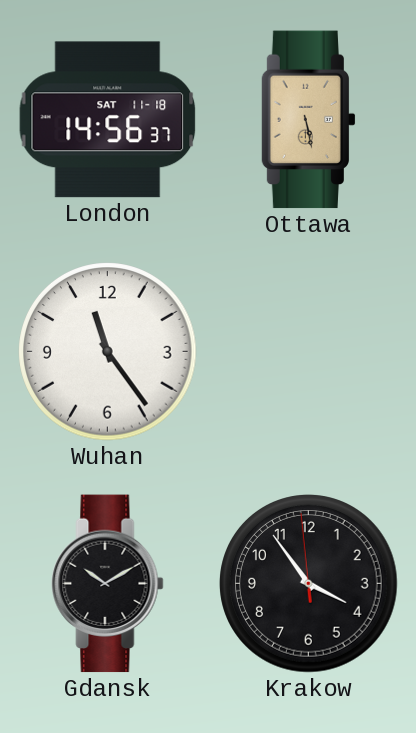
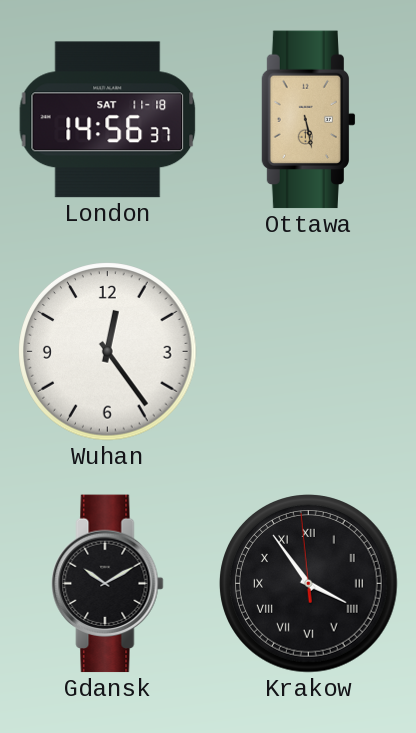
Wuhan: 11:24 -> 12:24 (108, 352)
Krakow numerals: Arabic -> Roman (309, 584)
